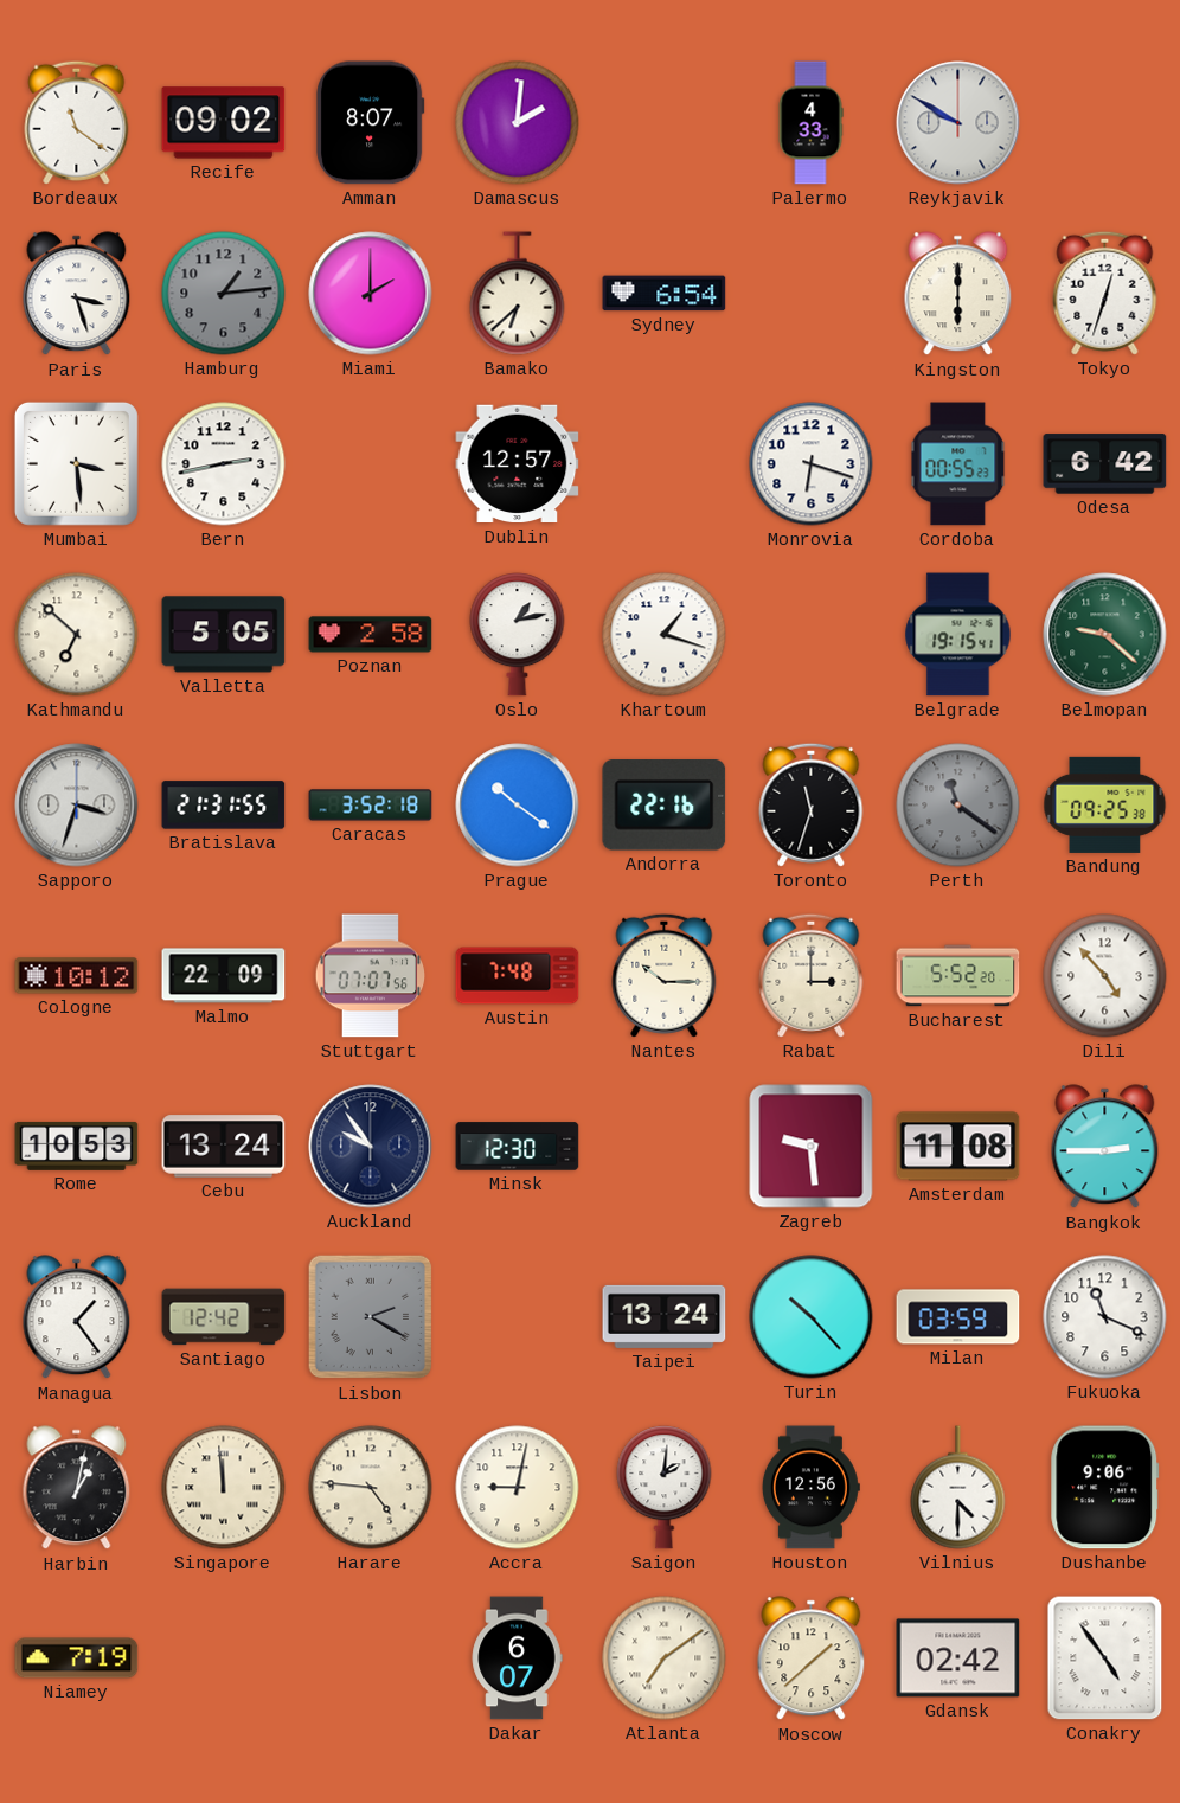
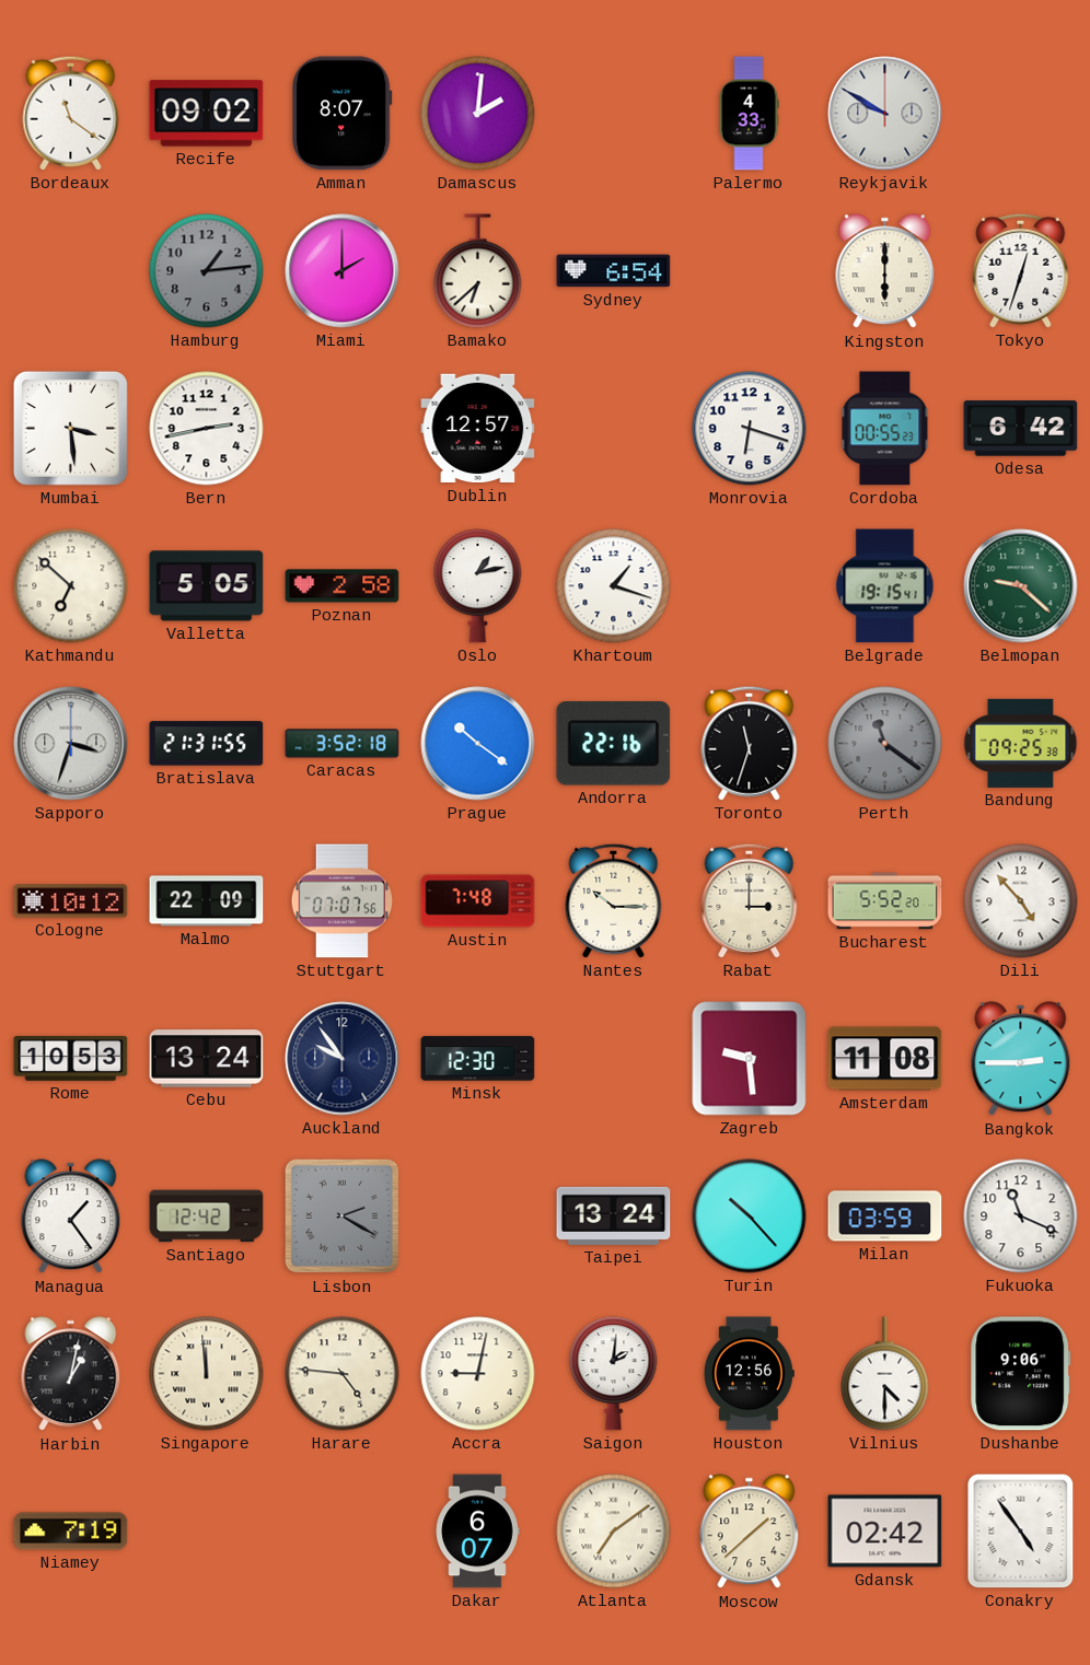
Paris: 3:27 -> none (77, 294)
